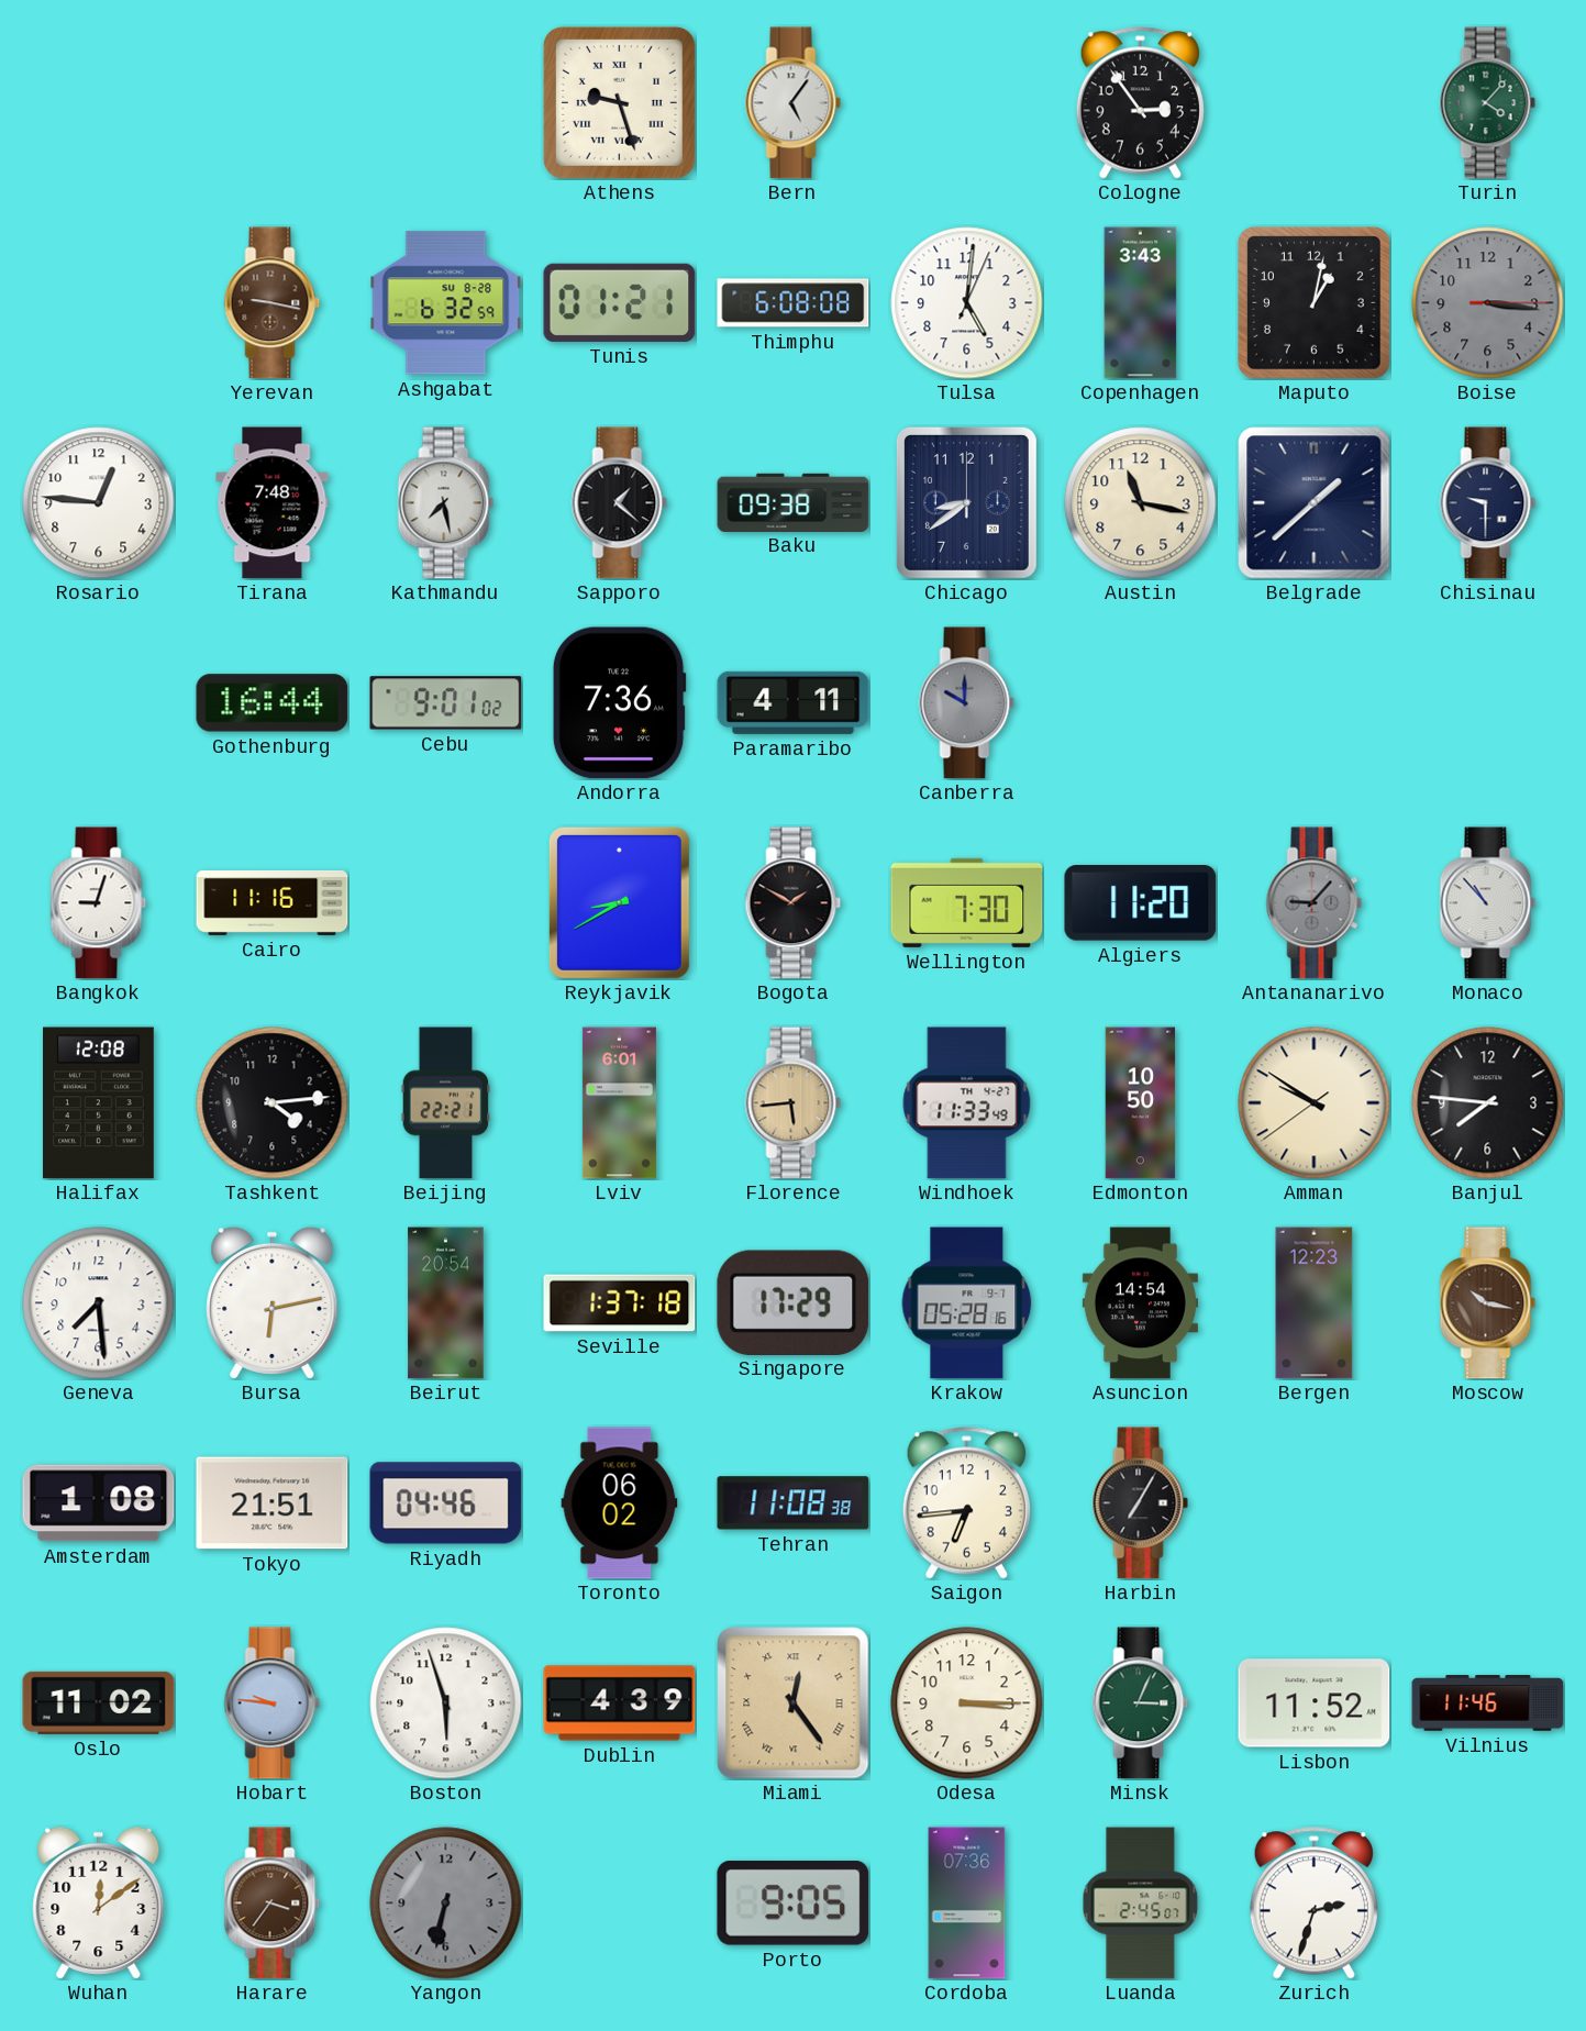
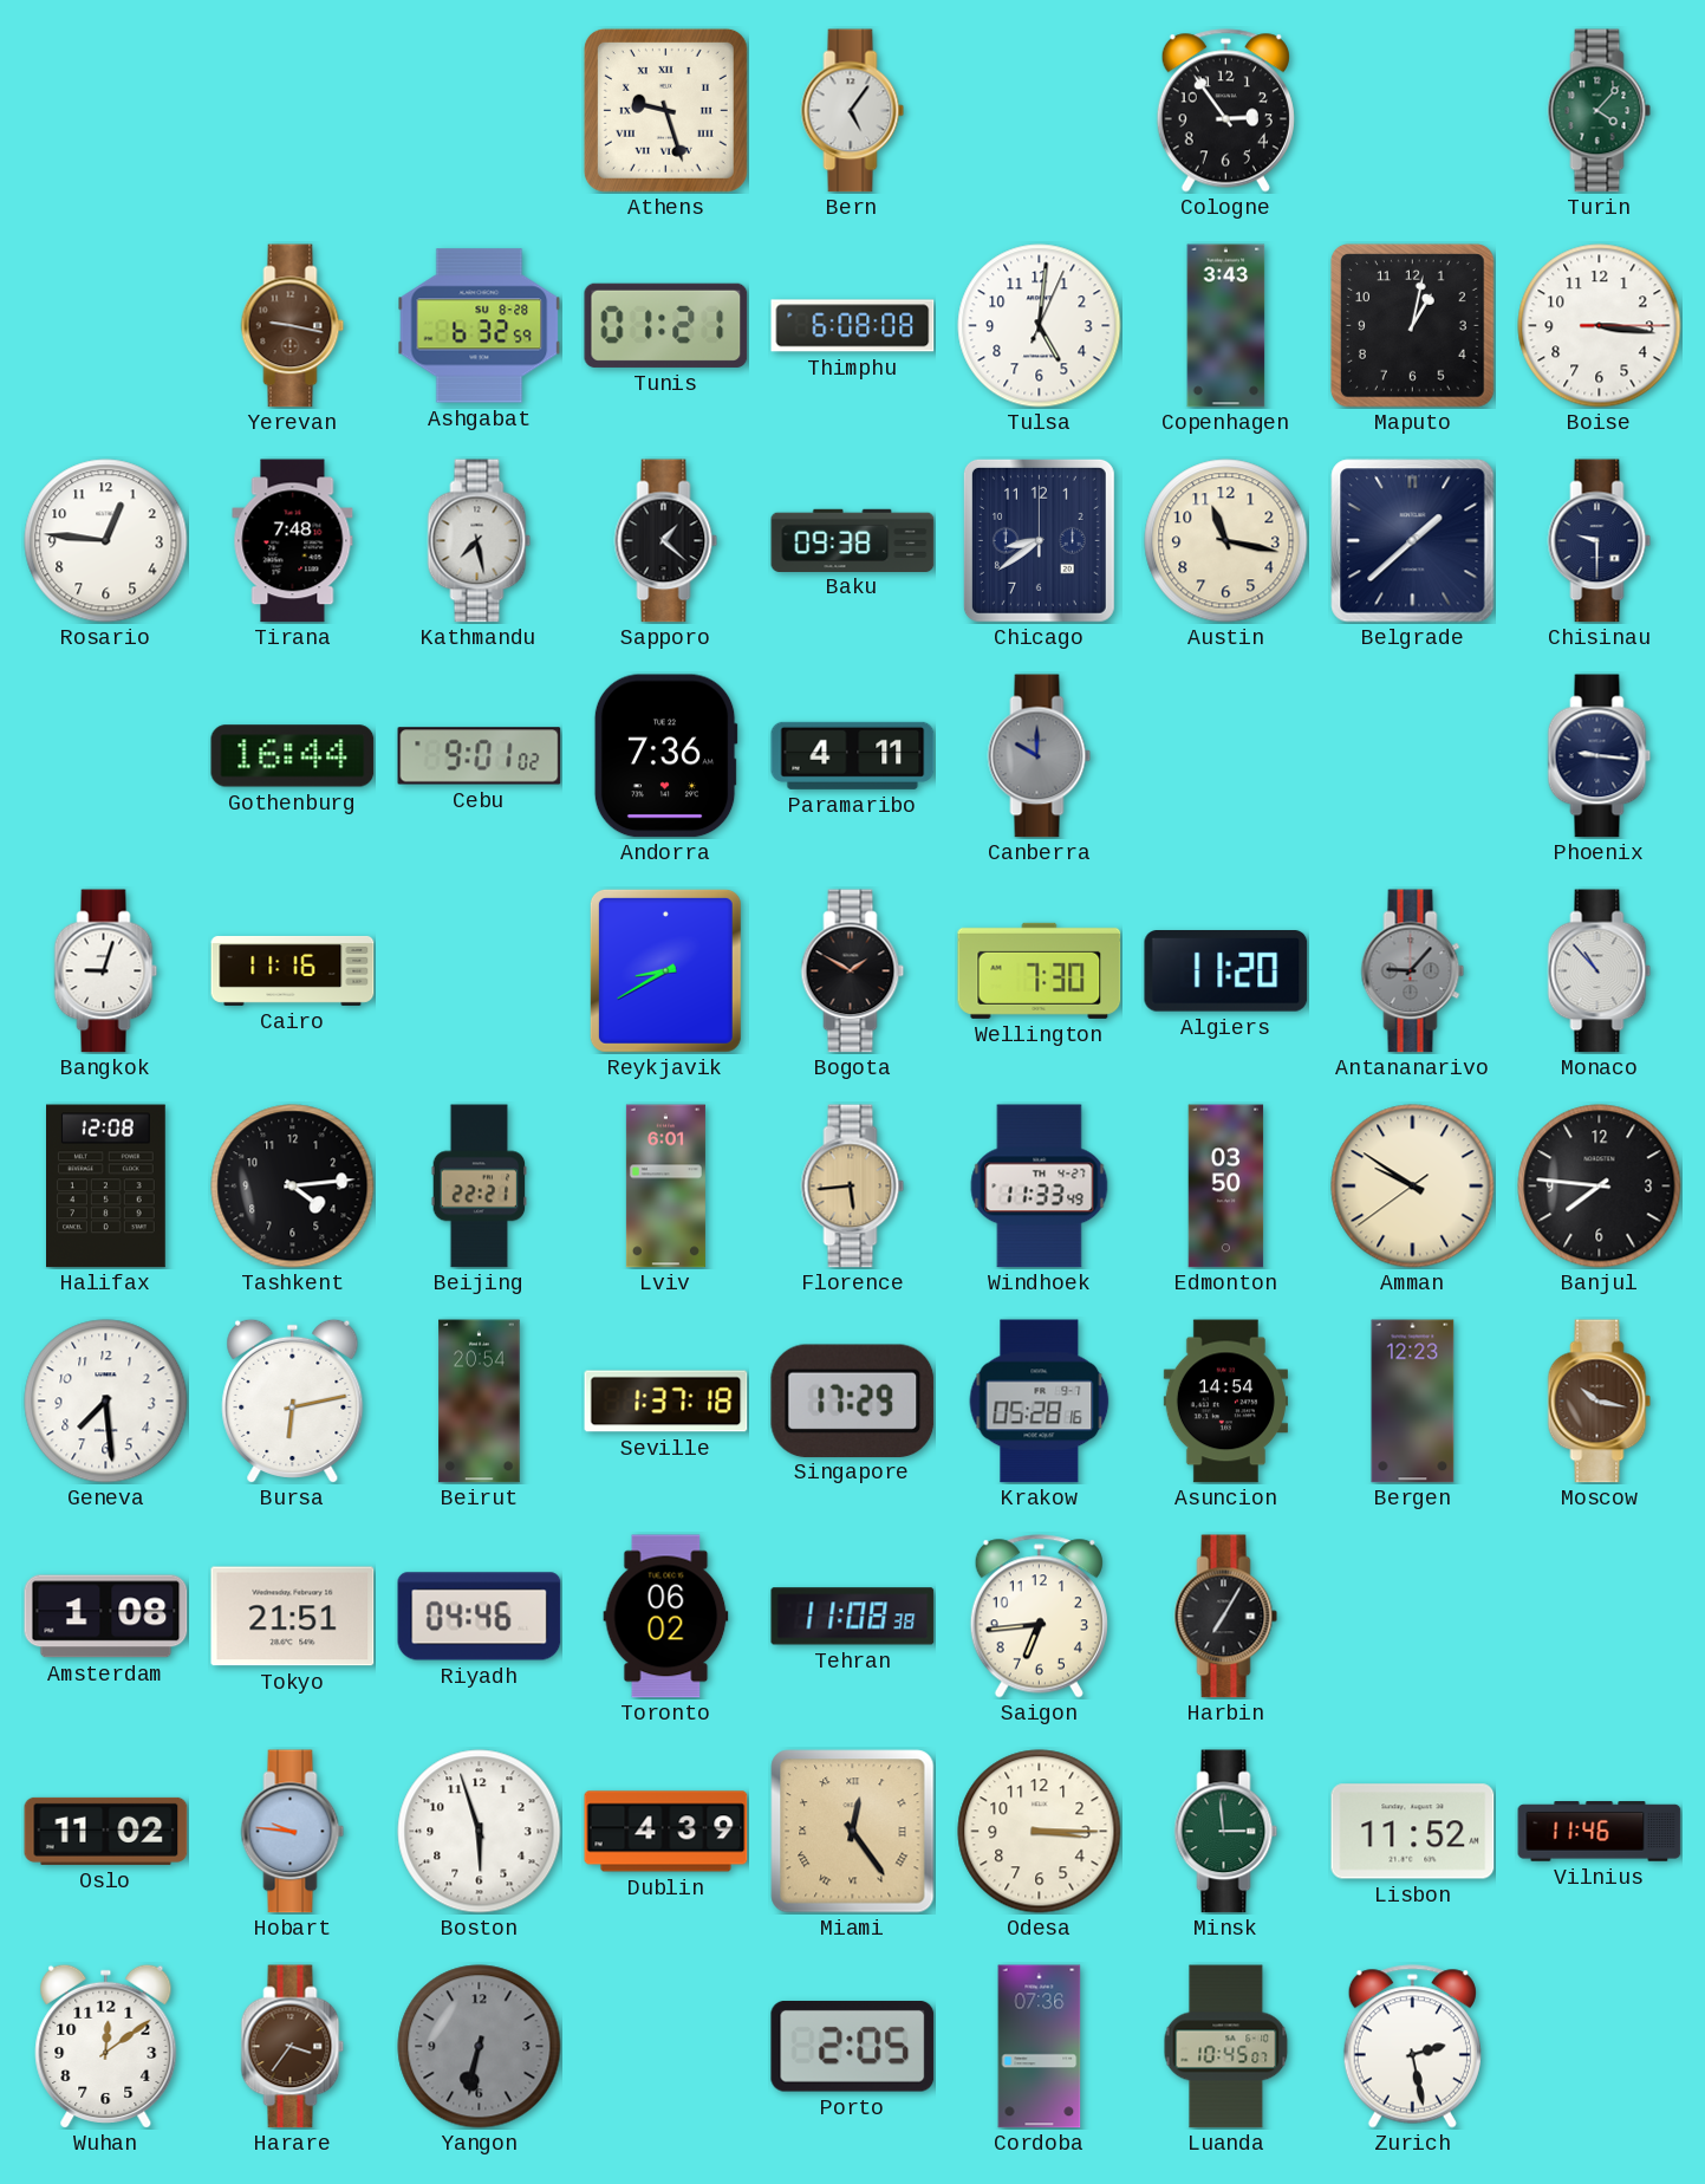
Boise dial: grey -> white (1600, 326)
Phoenix: none -> 9:16 (1600, 756)
Edmonton: 10:50 -> 03:50 (1226, 1187)
Minsk: 3:04 -> 2:59 (1226, 1832)
Porto: 9:05 -> 2:05 (853, 2047)
Luanda: 2:45 -> 10:45 (1226, 2047)
Zurich: 2:33 -> 2:28 (1412, 2047)
